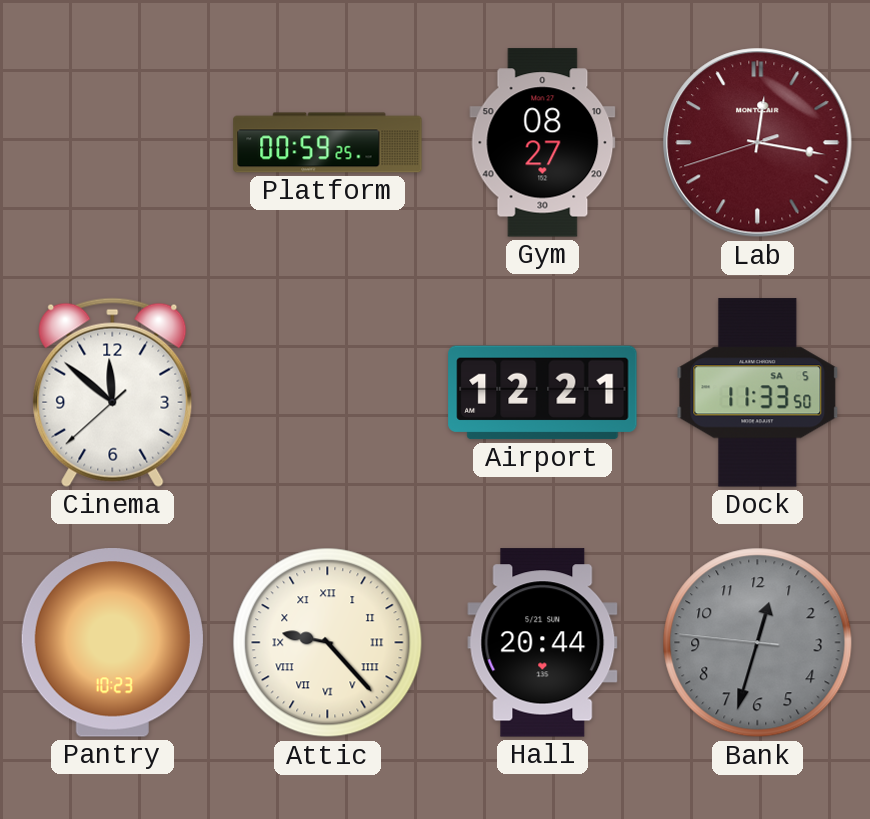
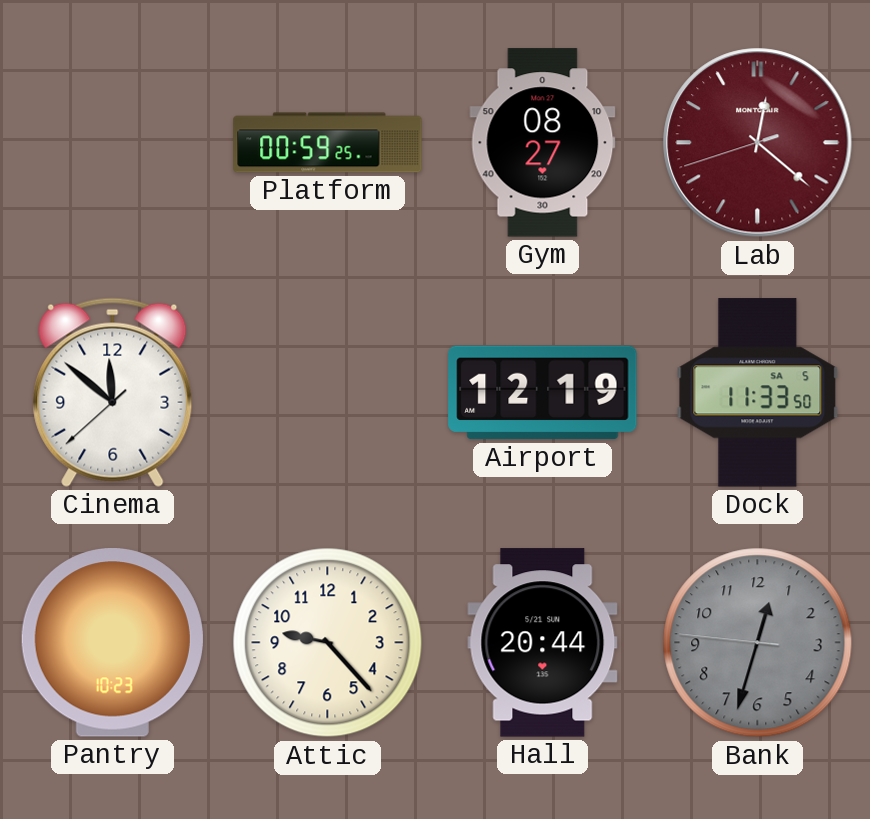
Lab: 12:16 -> 12:21 (758, 143)
Airport: 12:21 -> 12:19 (543, 393)
Attic numerals: Roman -> Arabic (328, 643)
